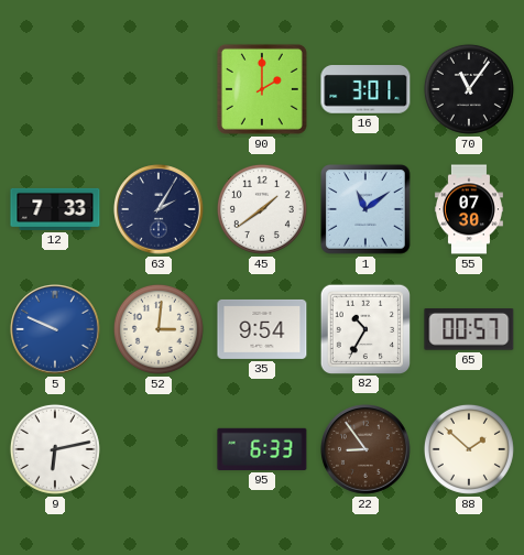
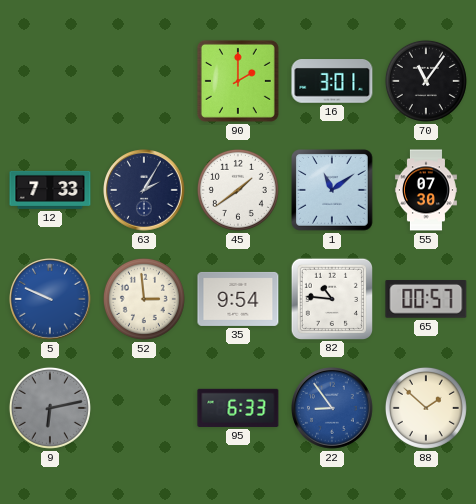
52: 3:01 -> 2:59 (144, 299)
82: 10:35 -> 10:46 (331, 298)
9 dial: white -> grey (50, 408)
22 dial: brown -> blue (333, 409)
